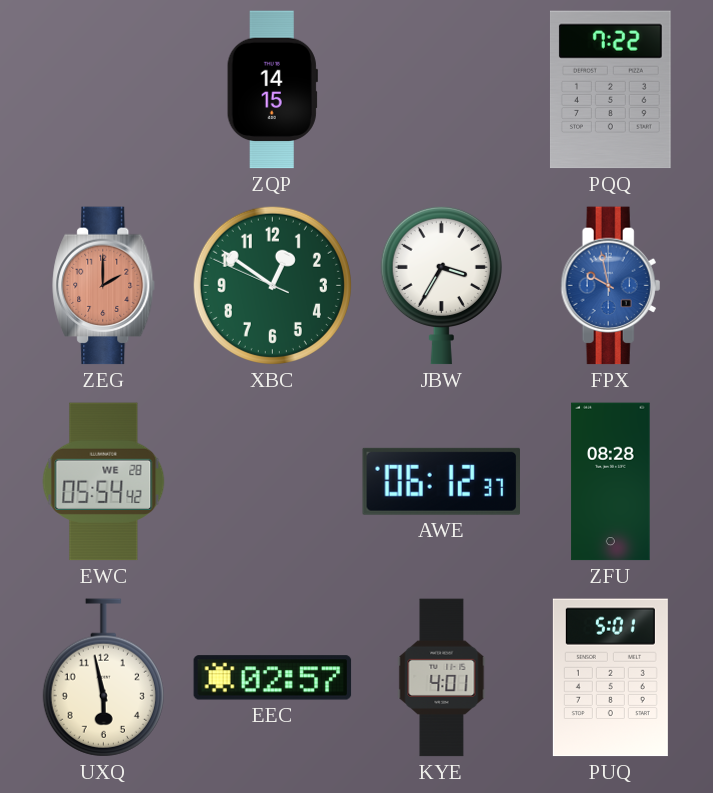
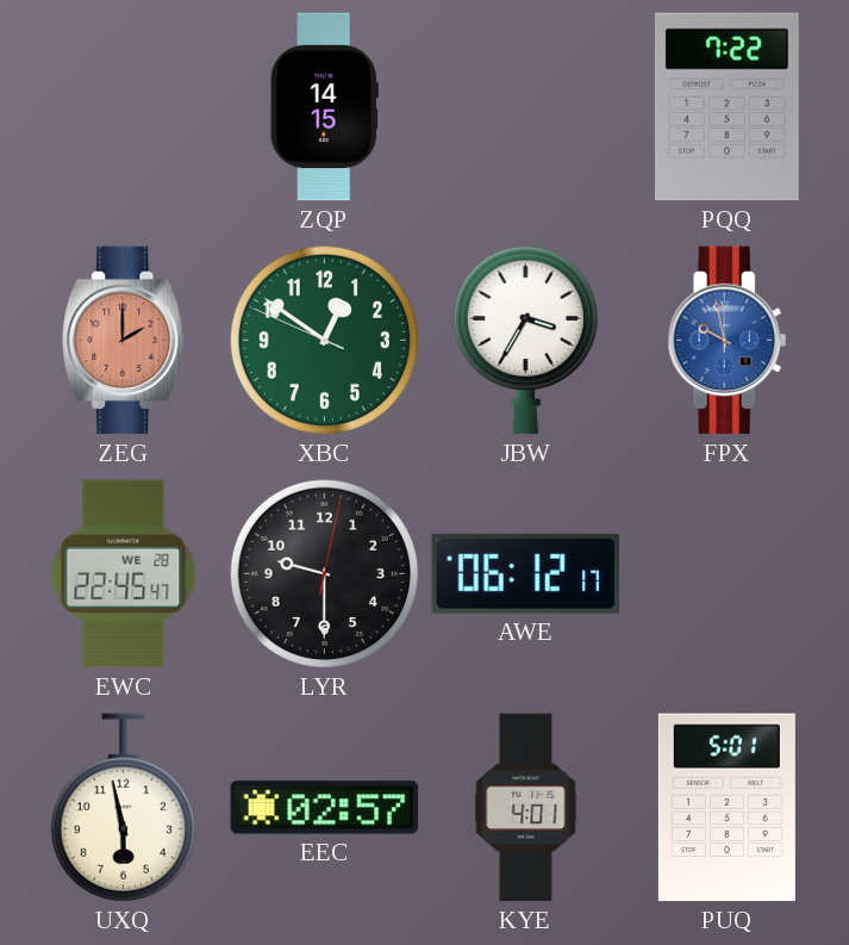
EWC: 05:54 -> 22:45 (124, 574)
LYR: none -> 9:30 (324, 573)
AWE: 06:12:37 -> 06:12:17 (525, 573)
ZFU: 08:28 -> none (611, 482)
